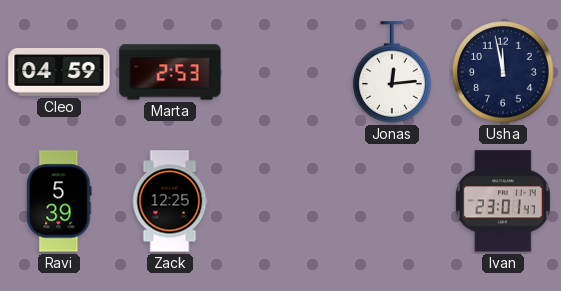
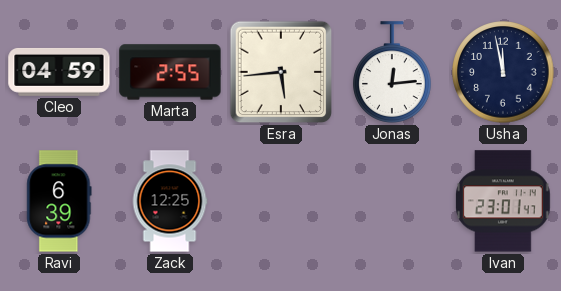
Marta: 2:53 -> 2:55 (170, 72)
Esra: none -> 5:44 (281, 72)
Ravi: 5:39 -> 6:39 (59, 201)
